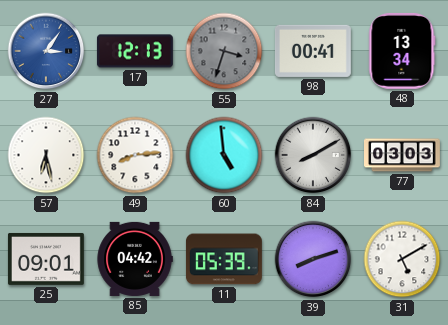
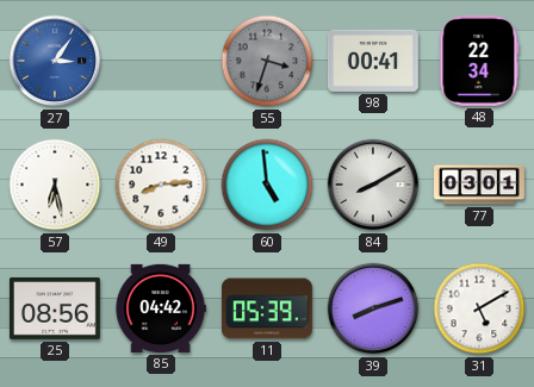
17: 12:13 -> none (135, 51)
48: 13:34 -> 22:34 (479, 61)
77: 03:03 -> 03:01 (480, 185)
25: 09:01 -> 08:56 (55, 308)
